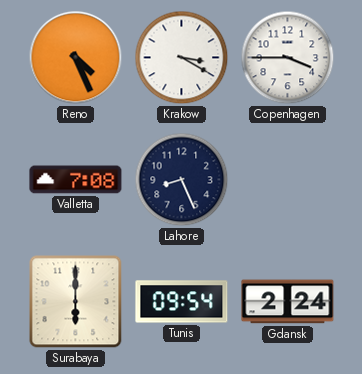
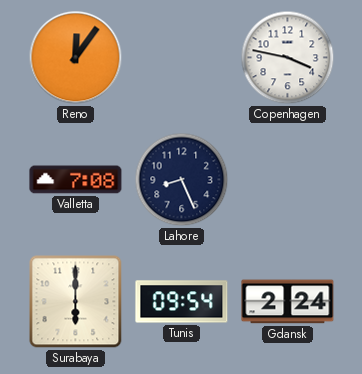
Reno: 4:26 -> 12:06 (76, 58)
Krakow: 3:20 -> none (182, 58)
Copenhagen: 3:45 -> 3:47 (288, 58)
